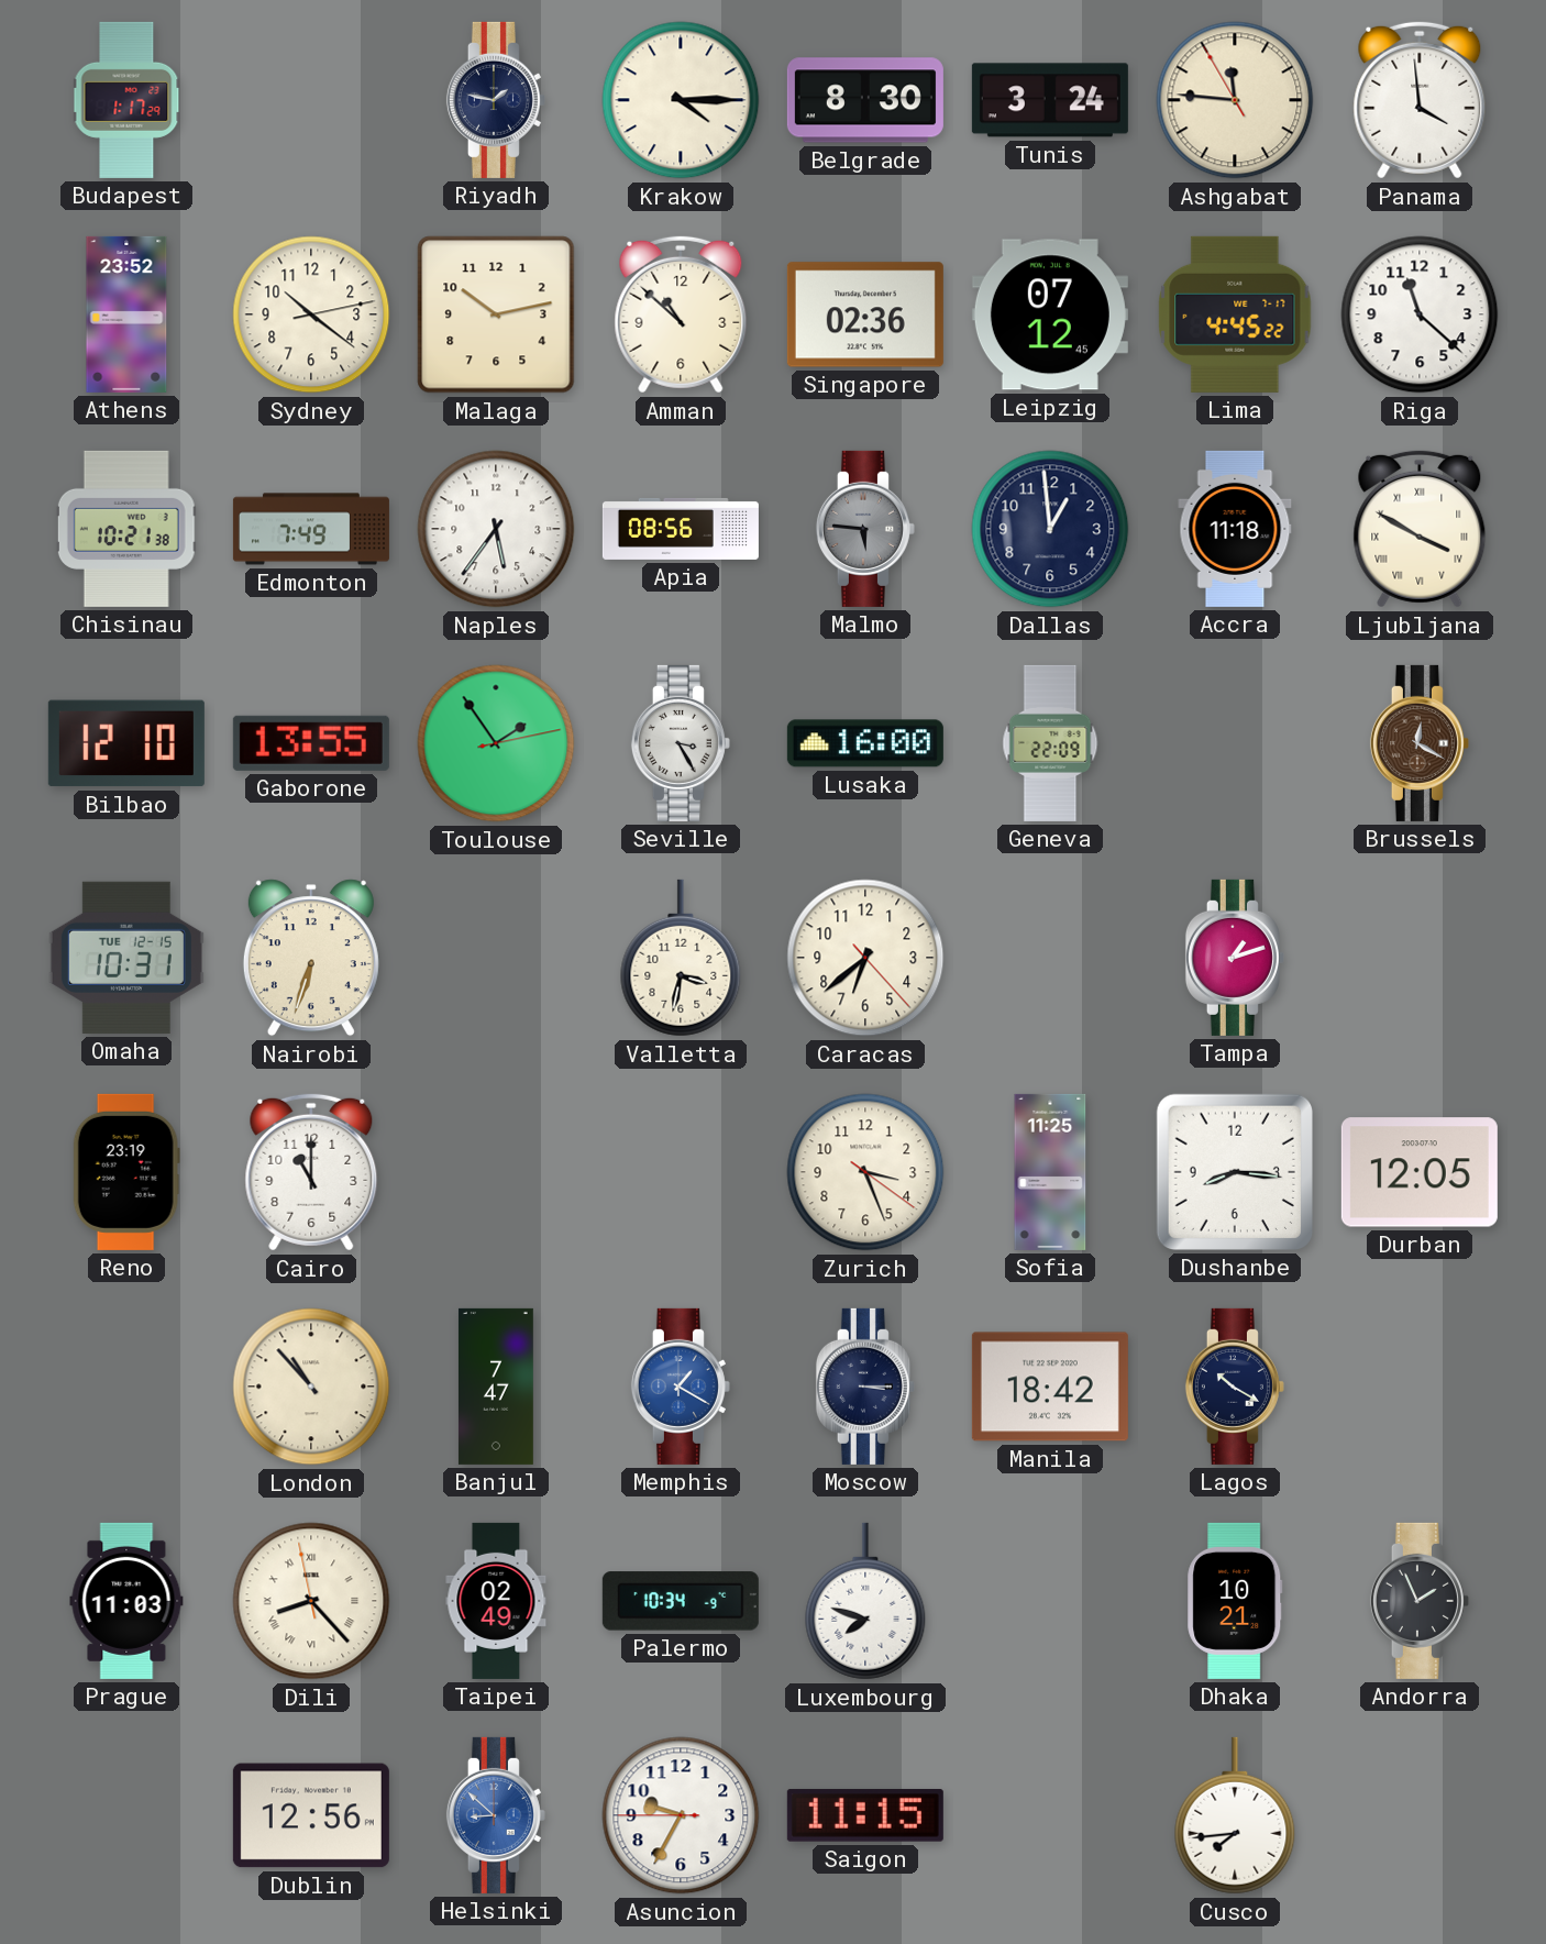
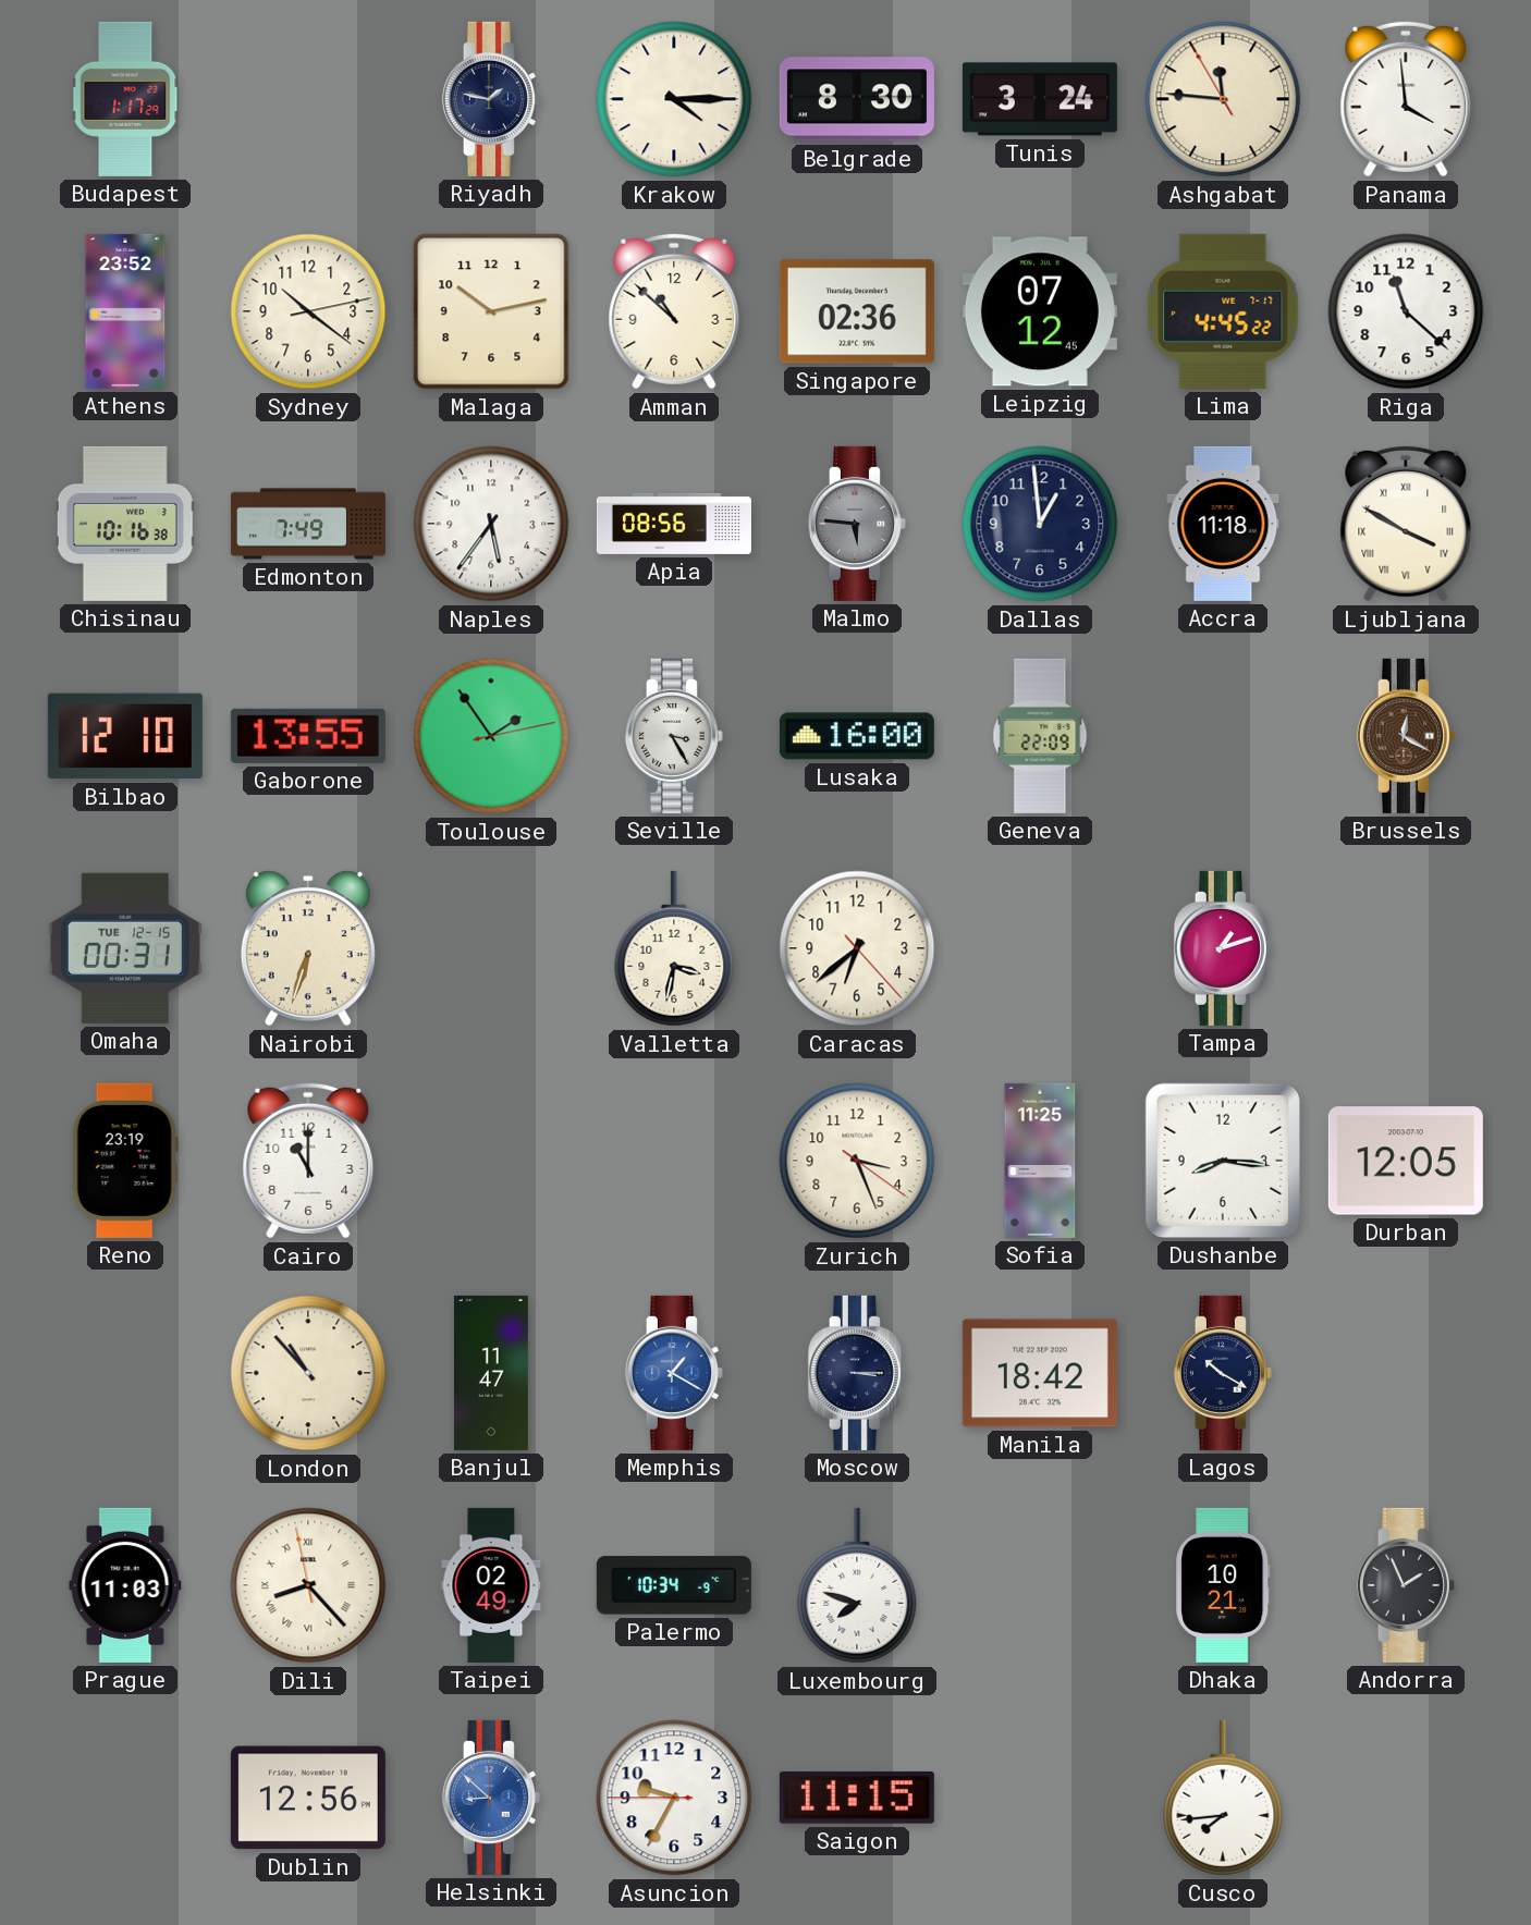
Chisinau: 10:21 -> 10:16 (125, 524)
Omaha: 10:31 -> 00:31 (125, 948)
Banjul: 7:47 -> 11:47 (491, 1373)
